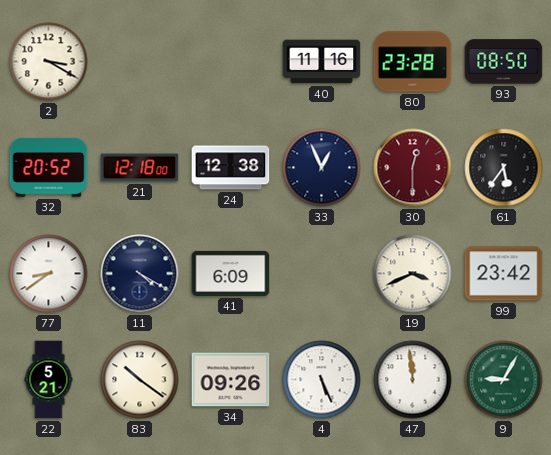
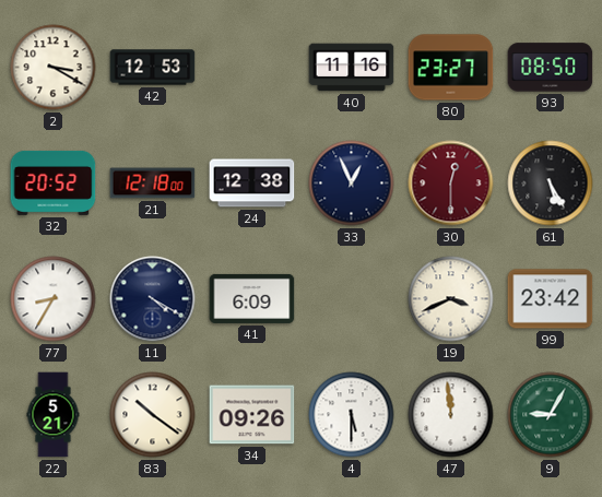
42: none -> 12:53 (153, 68)
80: 23:28 -> 23:27 (451, 68)
61: 5:36 -> 5:25 (551, 184)
77: 8:39 -> 8:35 (54, 299)
4: 5:26 -> 5:30 (352, 415)
